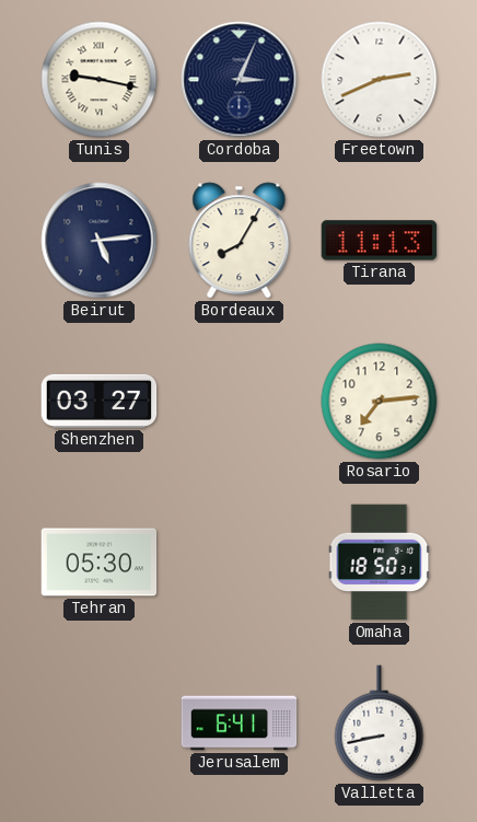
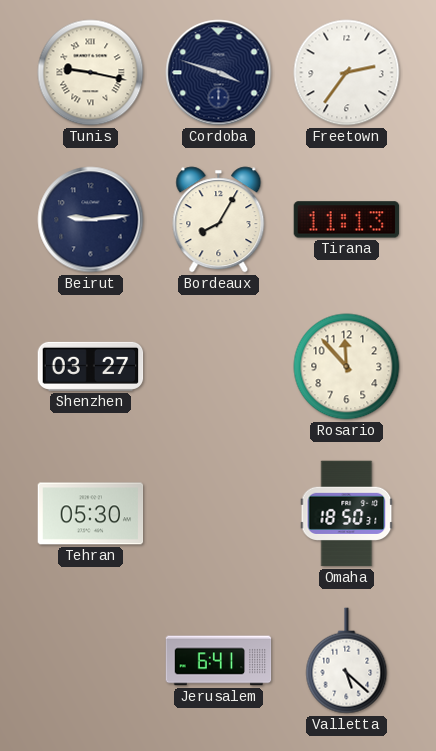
Cordoba: 3:04 -> 3:48 (219, 73)
Freetown: 2:41 -> 2:36 (347, 73)
Beirut: 5:14 -> 9:14 (91, 220)
Rosario: 7:14 -> 11:53 (347, 367)
Valletta: 8:43 -> 5:22 (347, 661)
